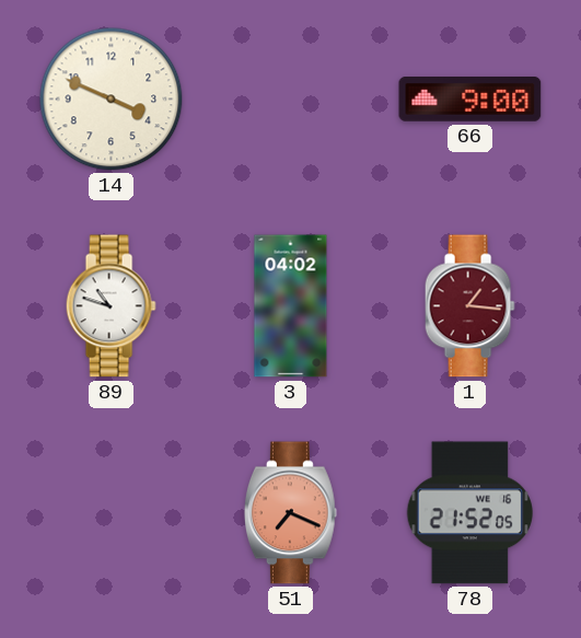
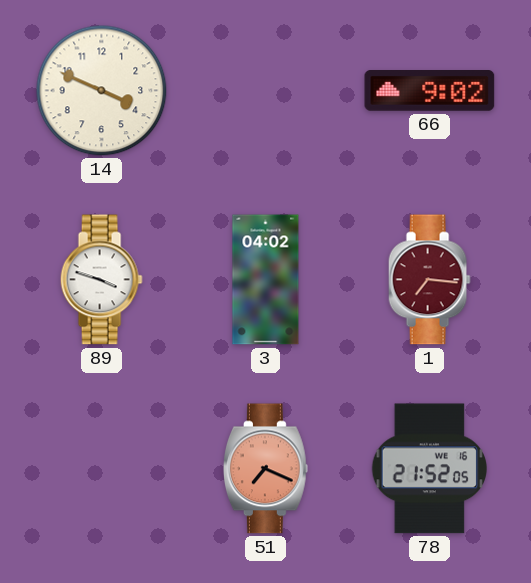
66: 9:00 -> 9:02 (430, 91)
89: 10:48 -> 3:48 (101, 280)
1: 1:16 -> 7:16 (429, 280)
